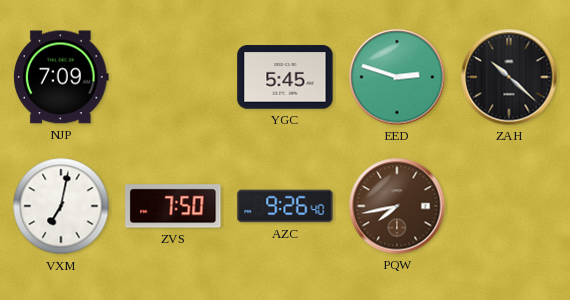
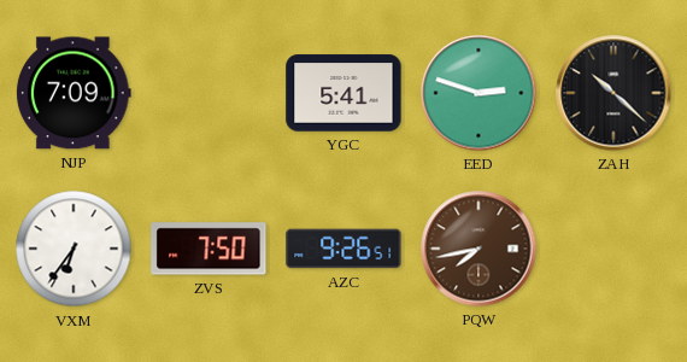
YGC: 5:45 -> 5:41 (343, 93)
VXM: 7:02 -> 6:36 (74, 249)
AZC: 9:26:40 -> 9:26:51 (343, 249)
